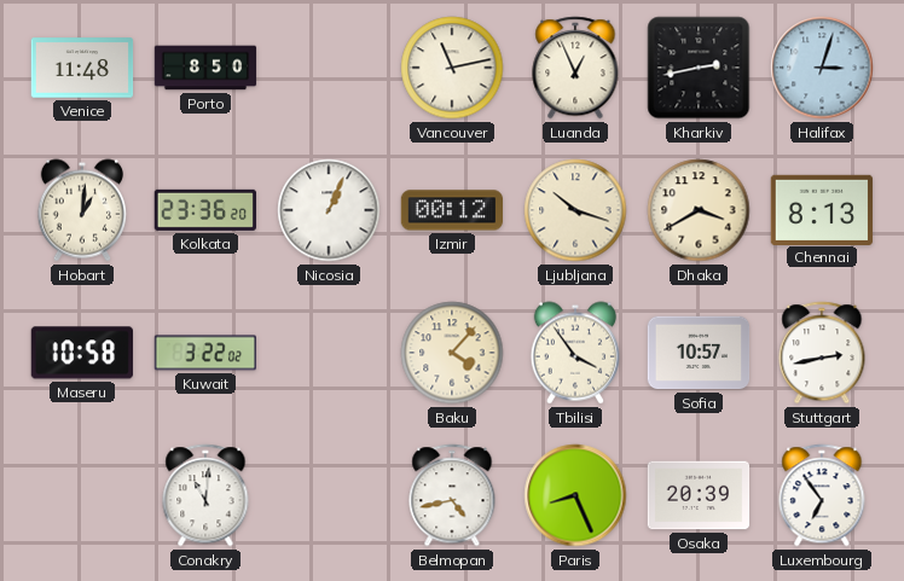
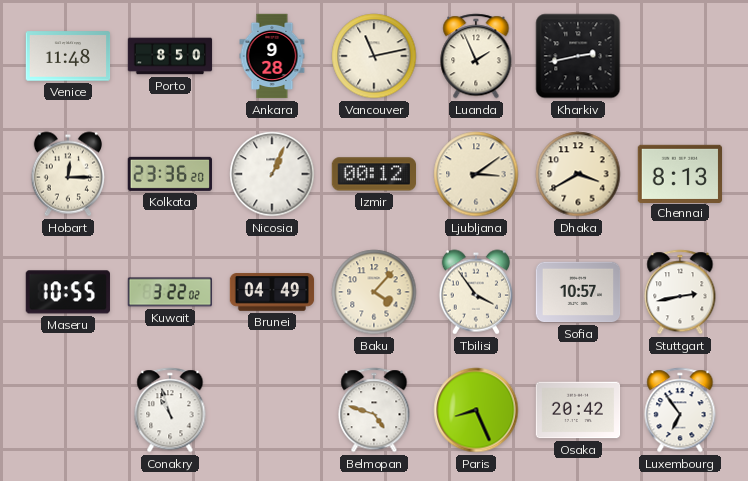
Ankara: none -> 9:28 (272, 56)
Luanda: 12:56 -> 1:56 (476, 56)
Halifax: 3:03 -> none (822, 68)
Hobart: 1:01 -> 12:15 (67, 174)
Ljubljana: 10:18 -> 3:09 (476, 174)
Maseru: 10:58 -> 10:55 (68, 292)
Brunei: none -> 04:49 (272, 292)
Conakry: 11:01 -> 10:57 (170, 410)
Belmopan: 4:43 -> 4:48 (374, 410)
Osaka: 20:39 -> 20:42 (578, 410)
